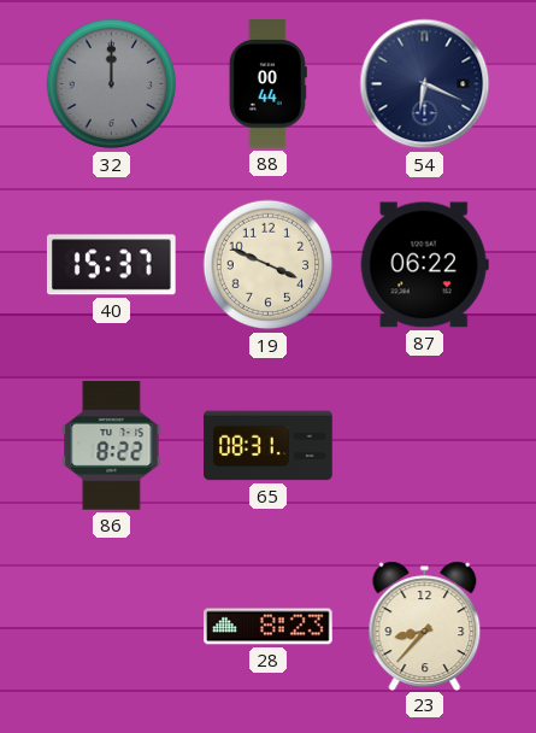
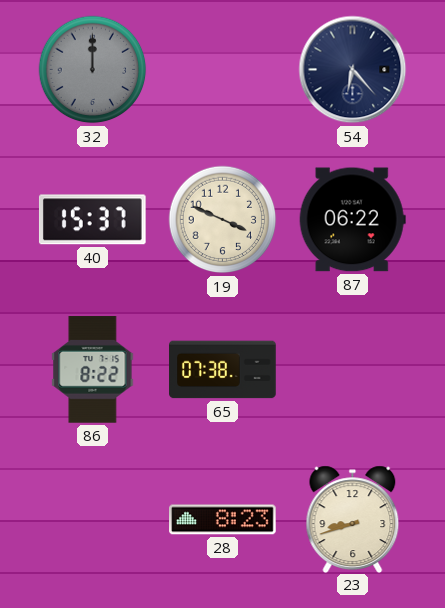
88: 00:44 -> none (267, 84)
54: 6:19 -> 6:23 (353, 70)
65: 08:31 -> 07:38 (223, 370)
23: 8:37 -> 8:42 (353, 519)
